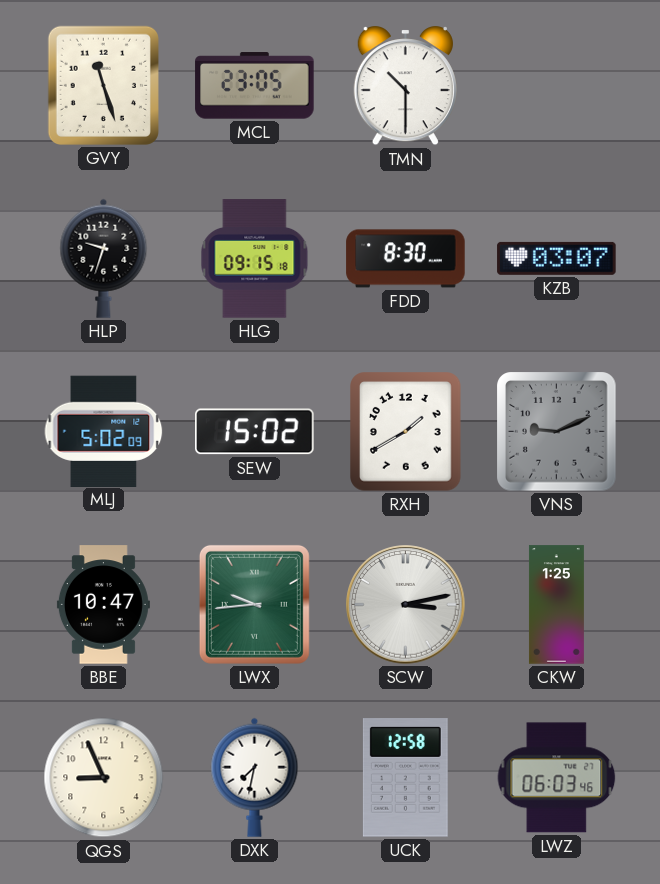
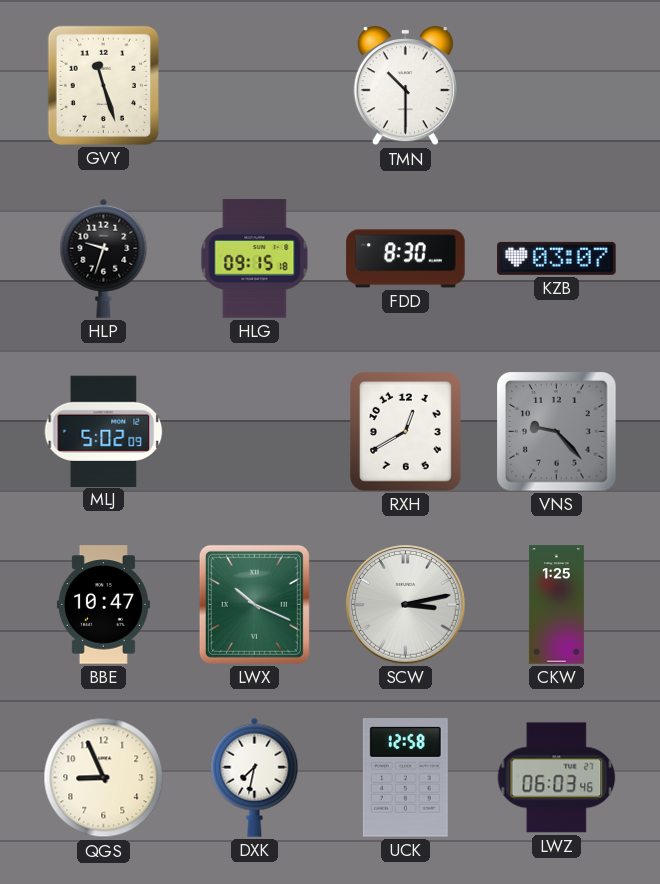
MCL: 23:05 -> none (255, 86)
SEW: 15:02 -> none (255, 432)
RXH: 1:40 -> 12:40 (406, 432)
VNS: 9:11 -> 9:23 (557, 432)
LWX: 9:44 -> 10:19 (254, 604)
